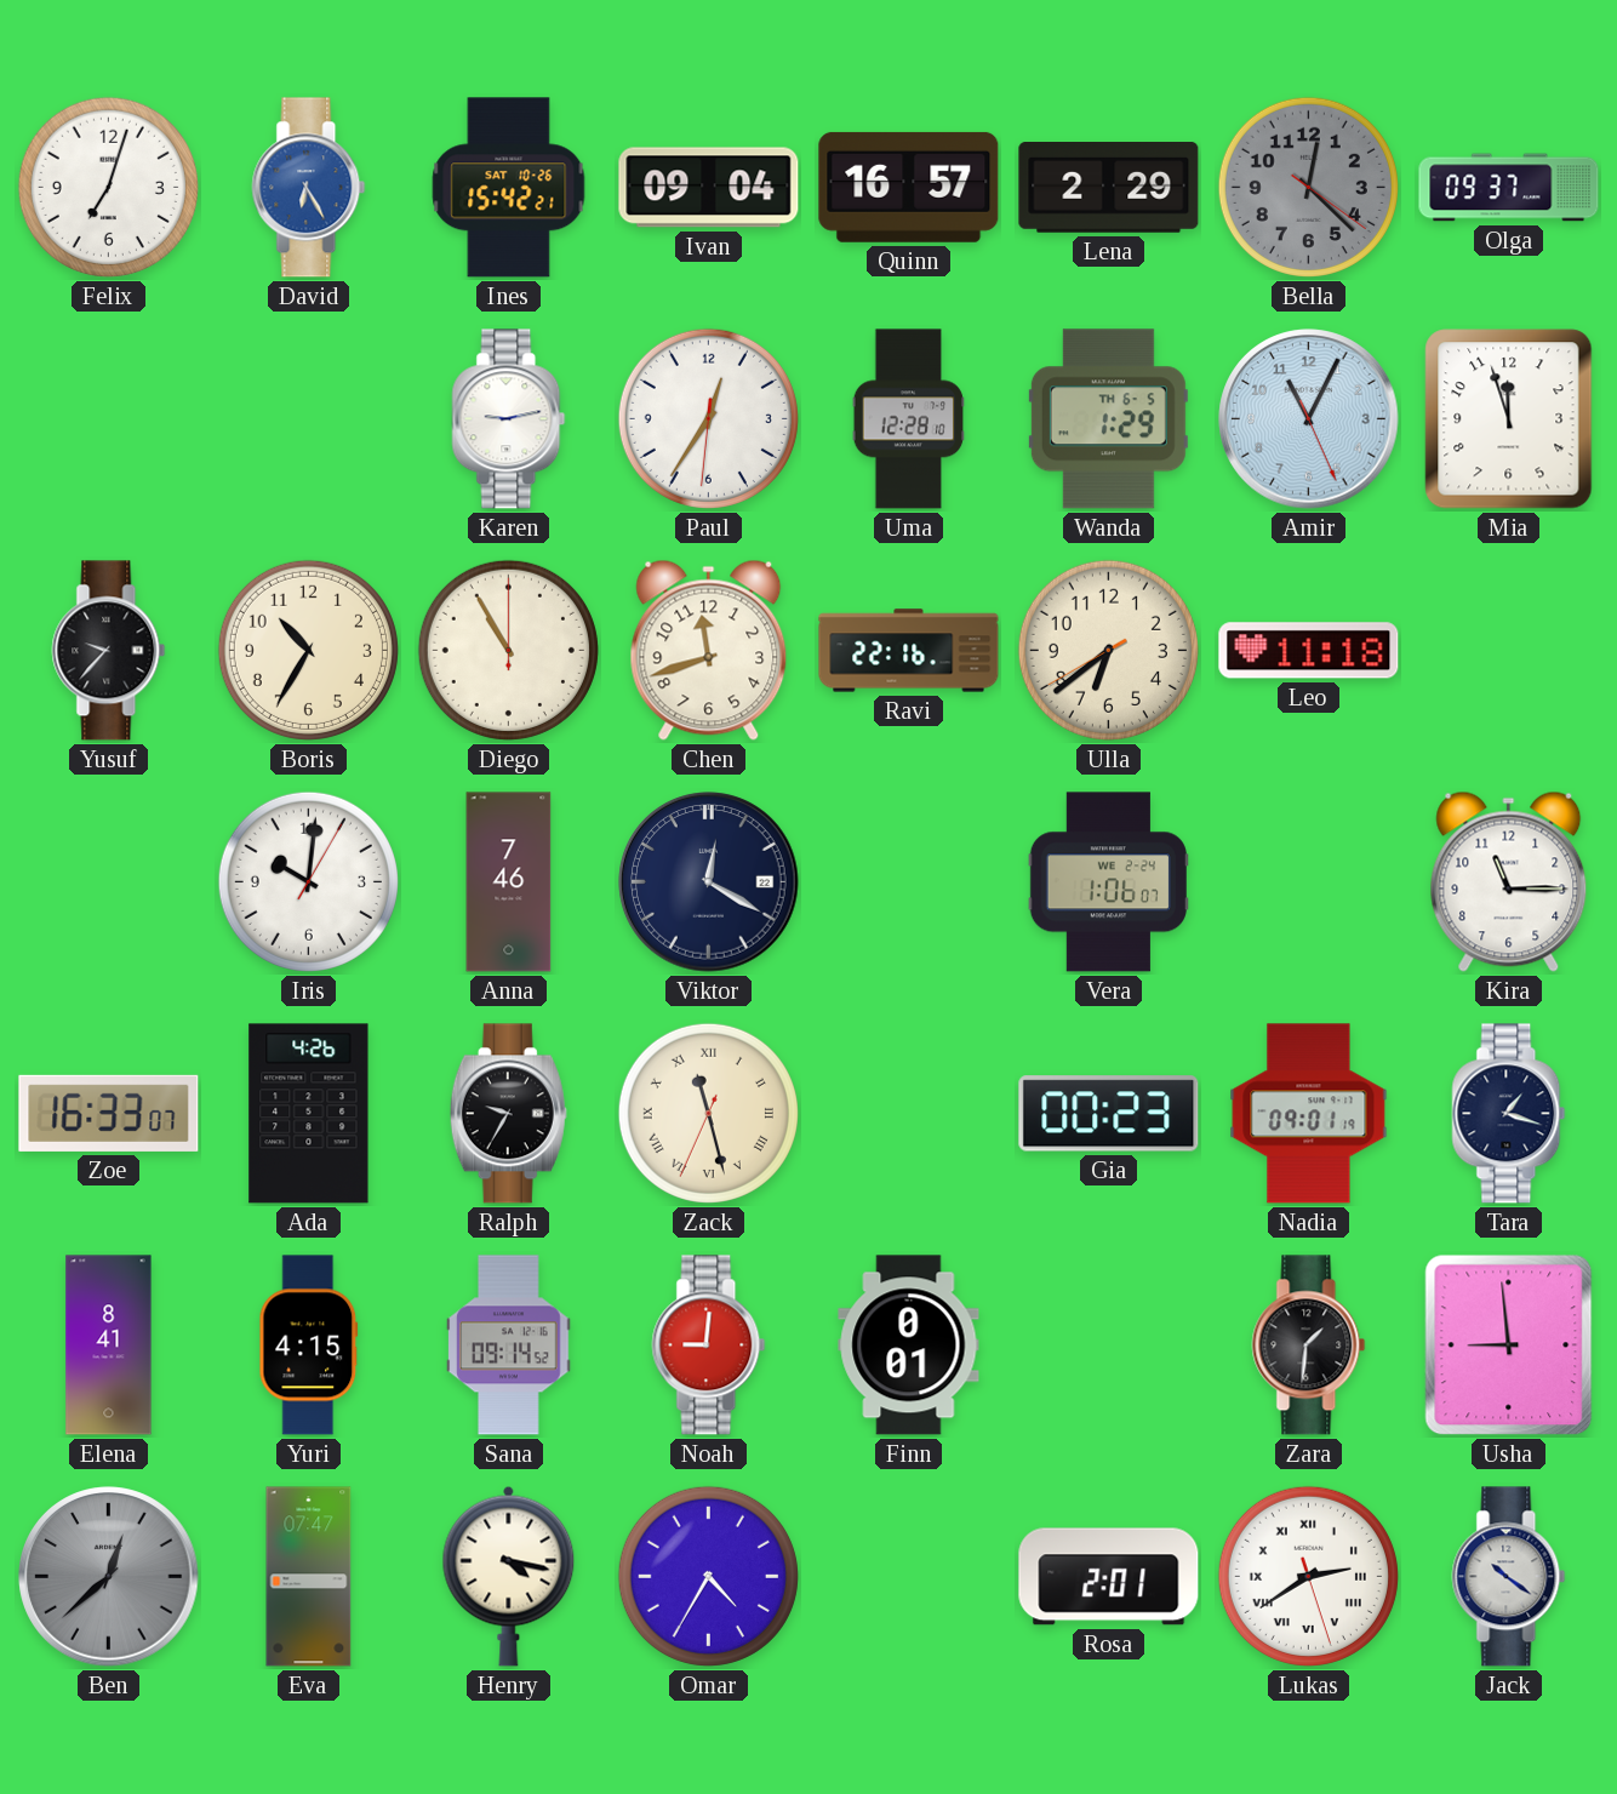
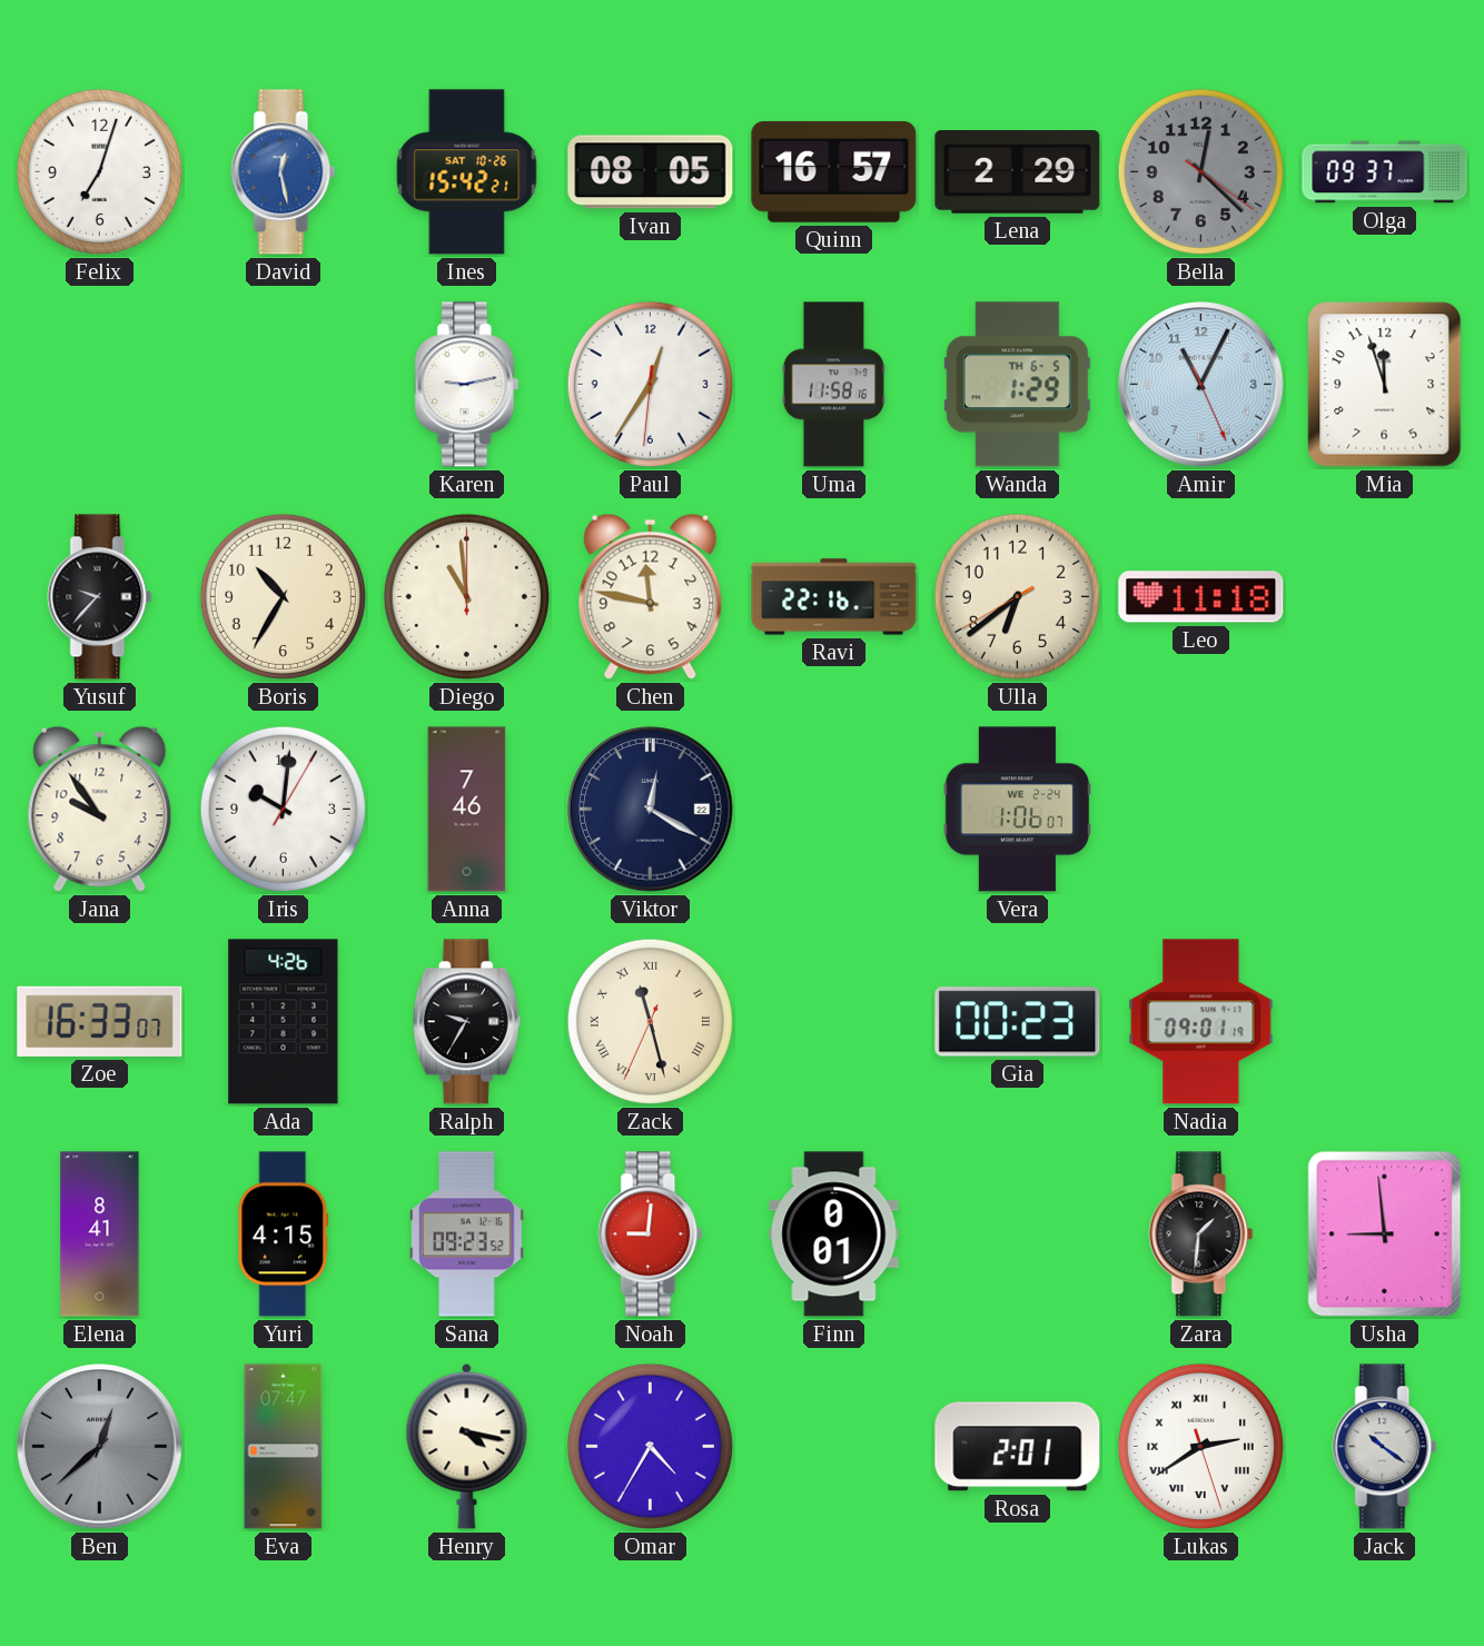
David: 6:25 -> 12:28 (284, 172)
Ivan: 09:04 -> 08:05 (651, 172)
Uma: 12:28 -> 11:58 (834, 385)
Diego: 10:55 -> 10:59 (466, 596)
Chen: 11:42 -> 11:47 (651, 596)
Jana: none -> 9:54 (100, 809)
Kira: 11:15 -> none (1509, 881)
Tara: 1:18 -> none (1509, 1114)
Sana: 09:14 -> 09:23 (467, 1234)
